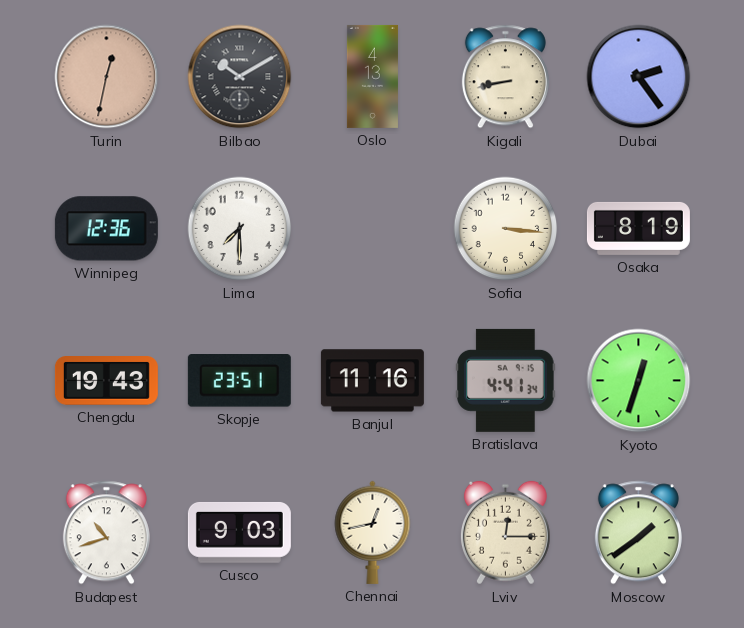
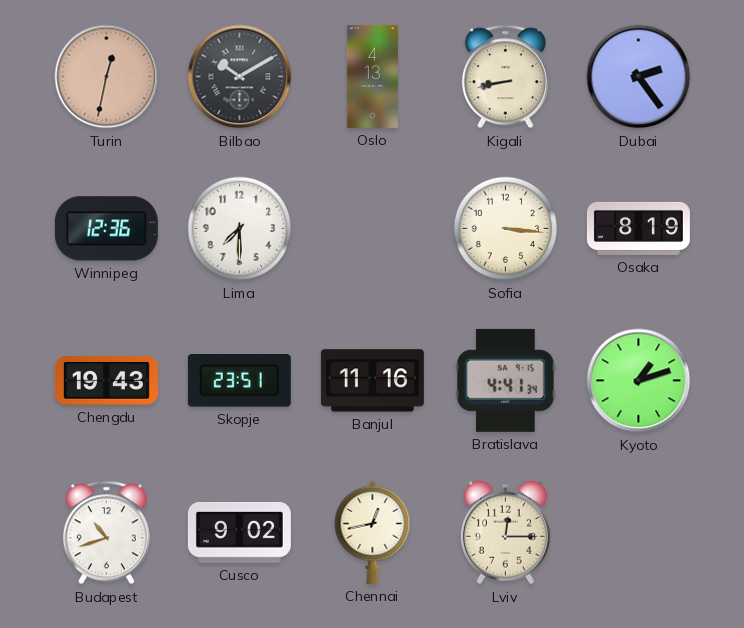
Kyoto: 12:33 -> 1:12 (639, 381)
Cusco: 9:03 -> 9:02 (239, 532)
Moscow: 1:39 -> none (638, 533)
